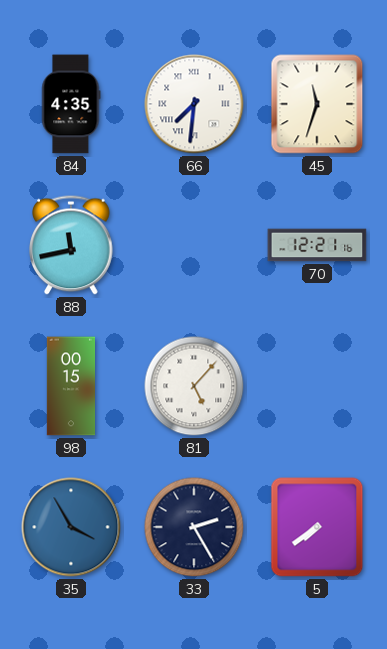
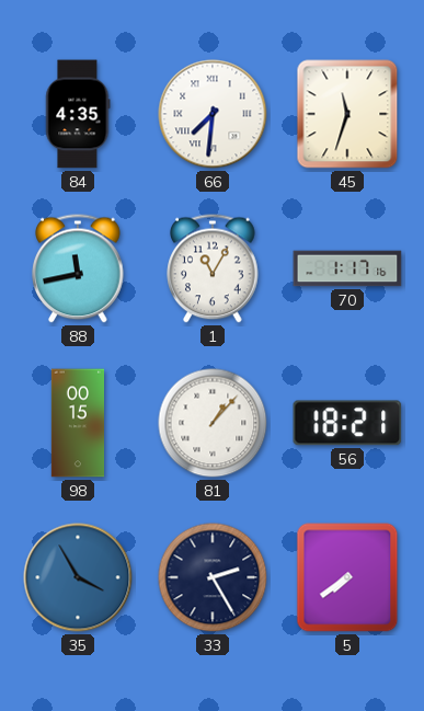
1: none -> 11:05 (213, 268)
70: 12:21 -> 1:17 (347, 268)
81: 5:07 -> 1:07 (213, 423)
56: none -> 18:21 (347, 423)
